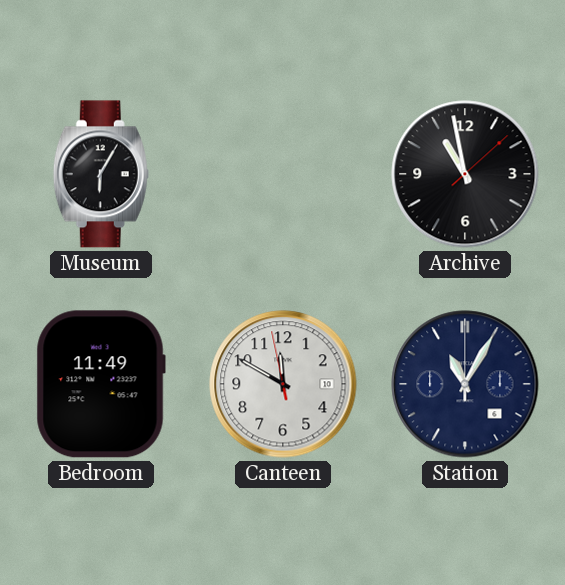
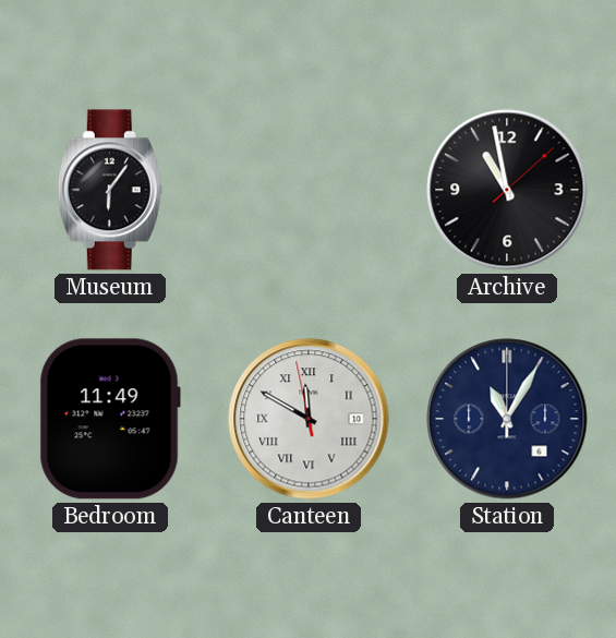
Museum: 6:05 -> 6:06 (110, 190)
Canteen numerals: Arabic -> Roman (309, 419)
